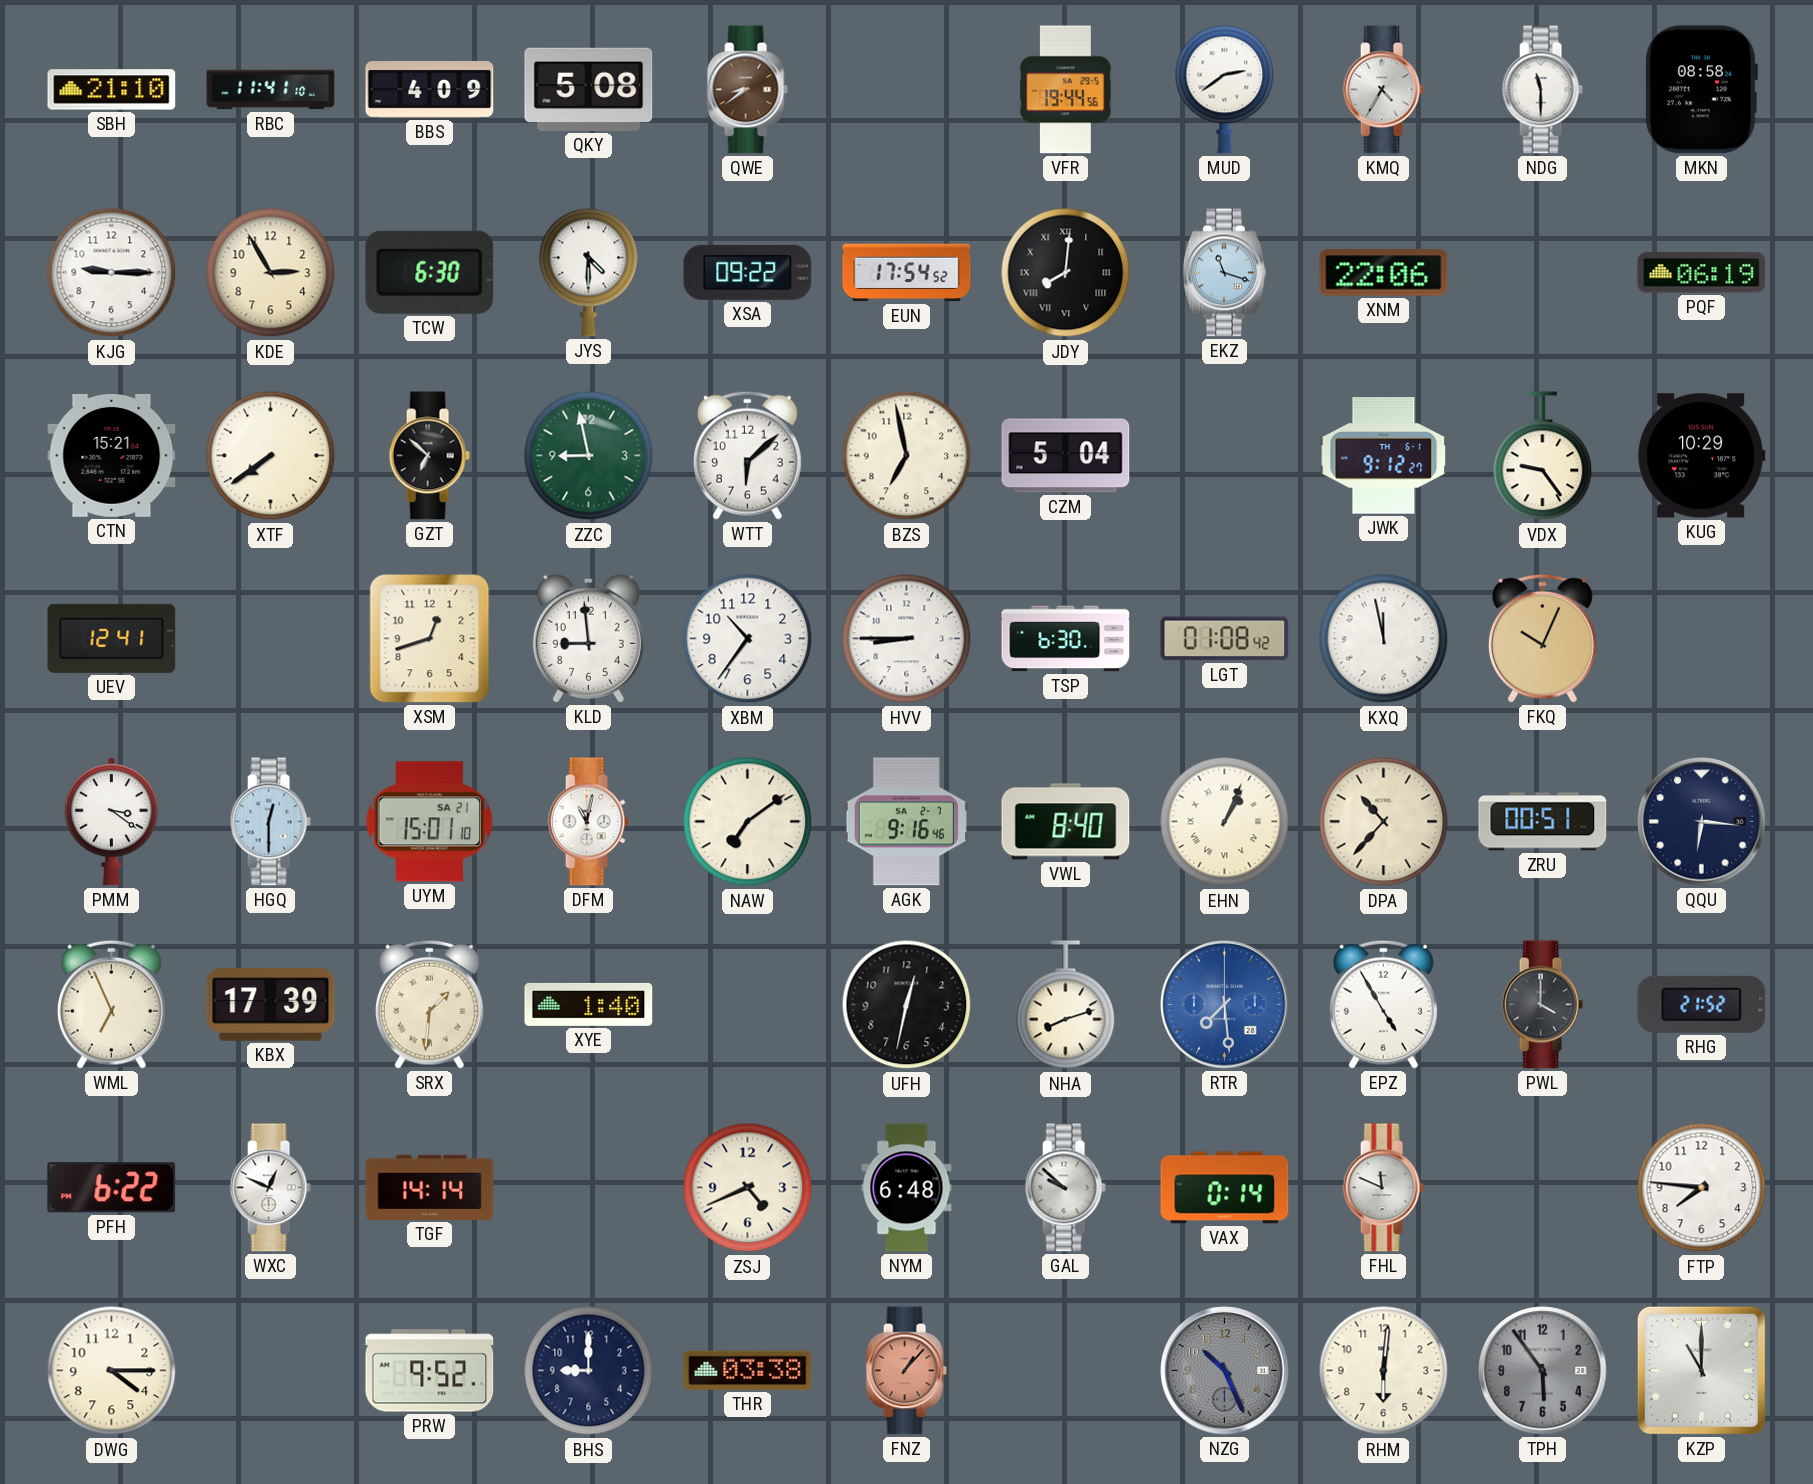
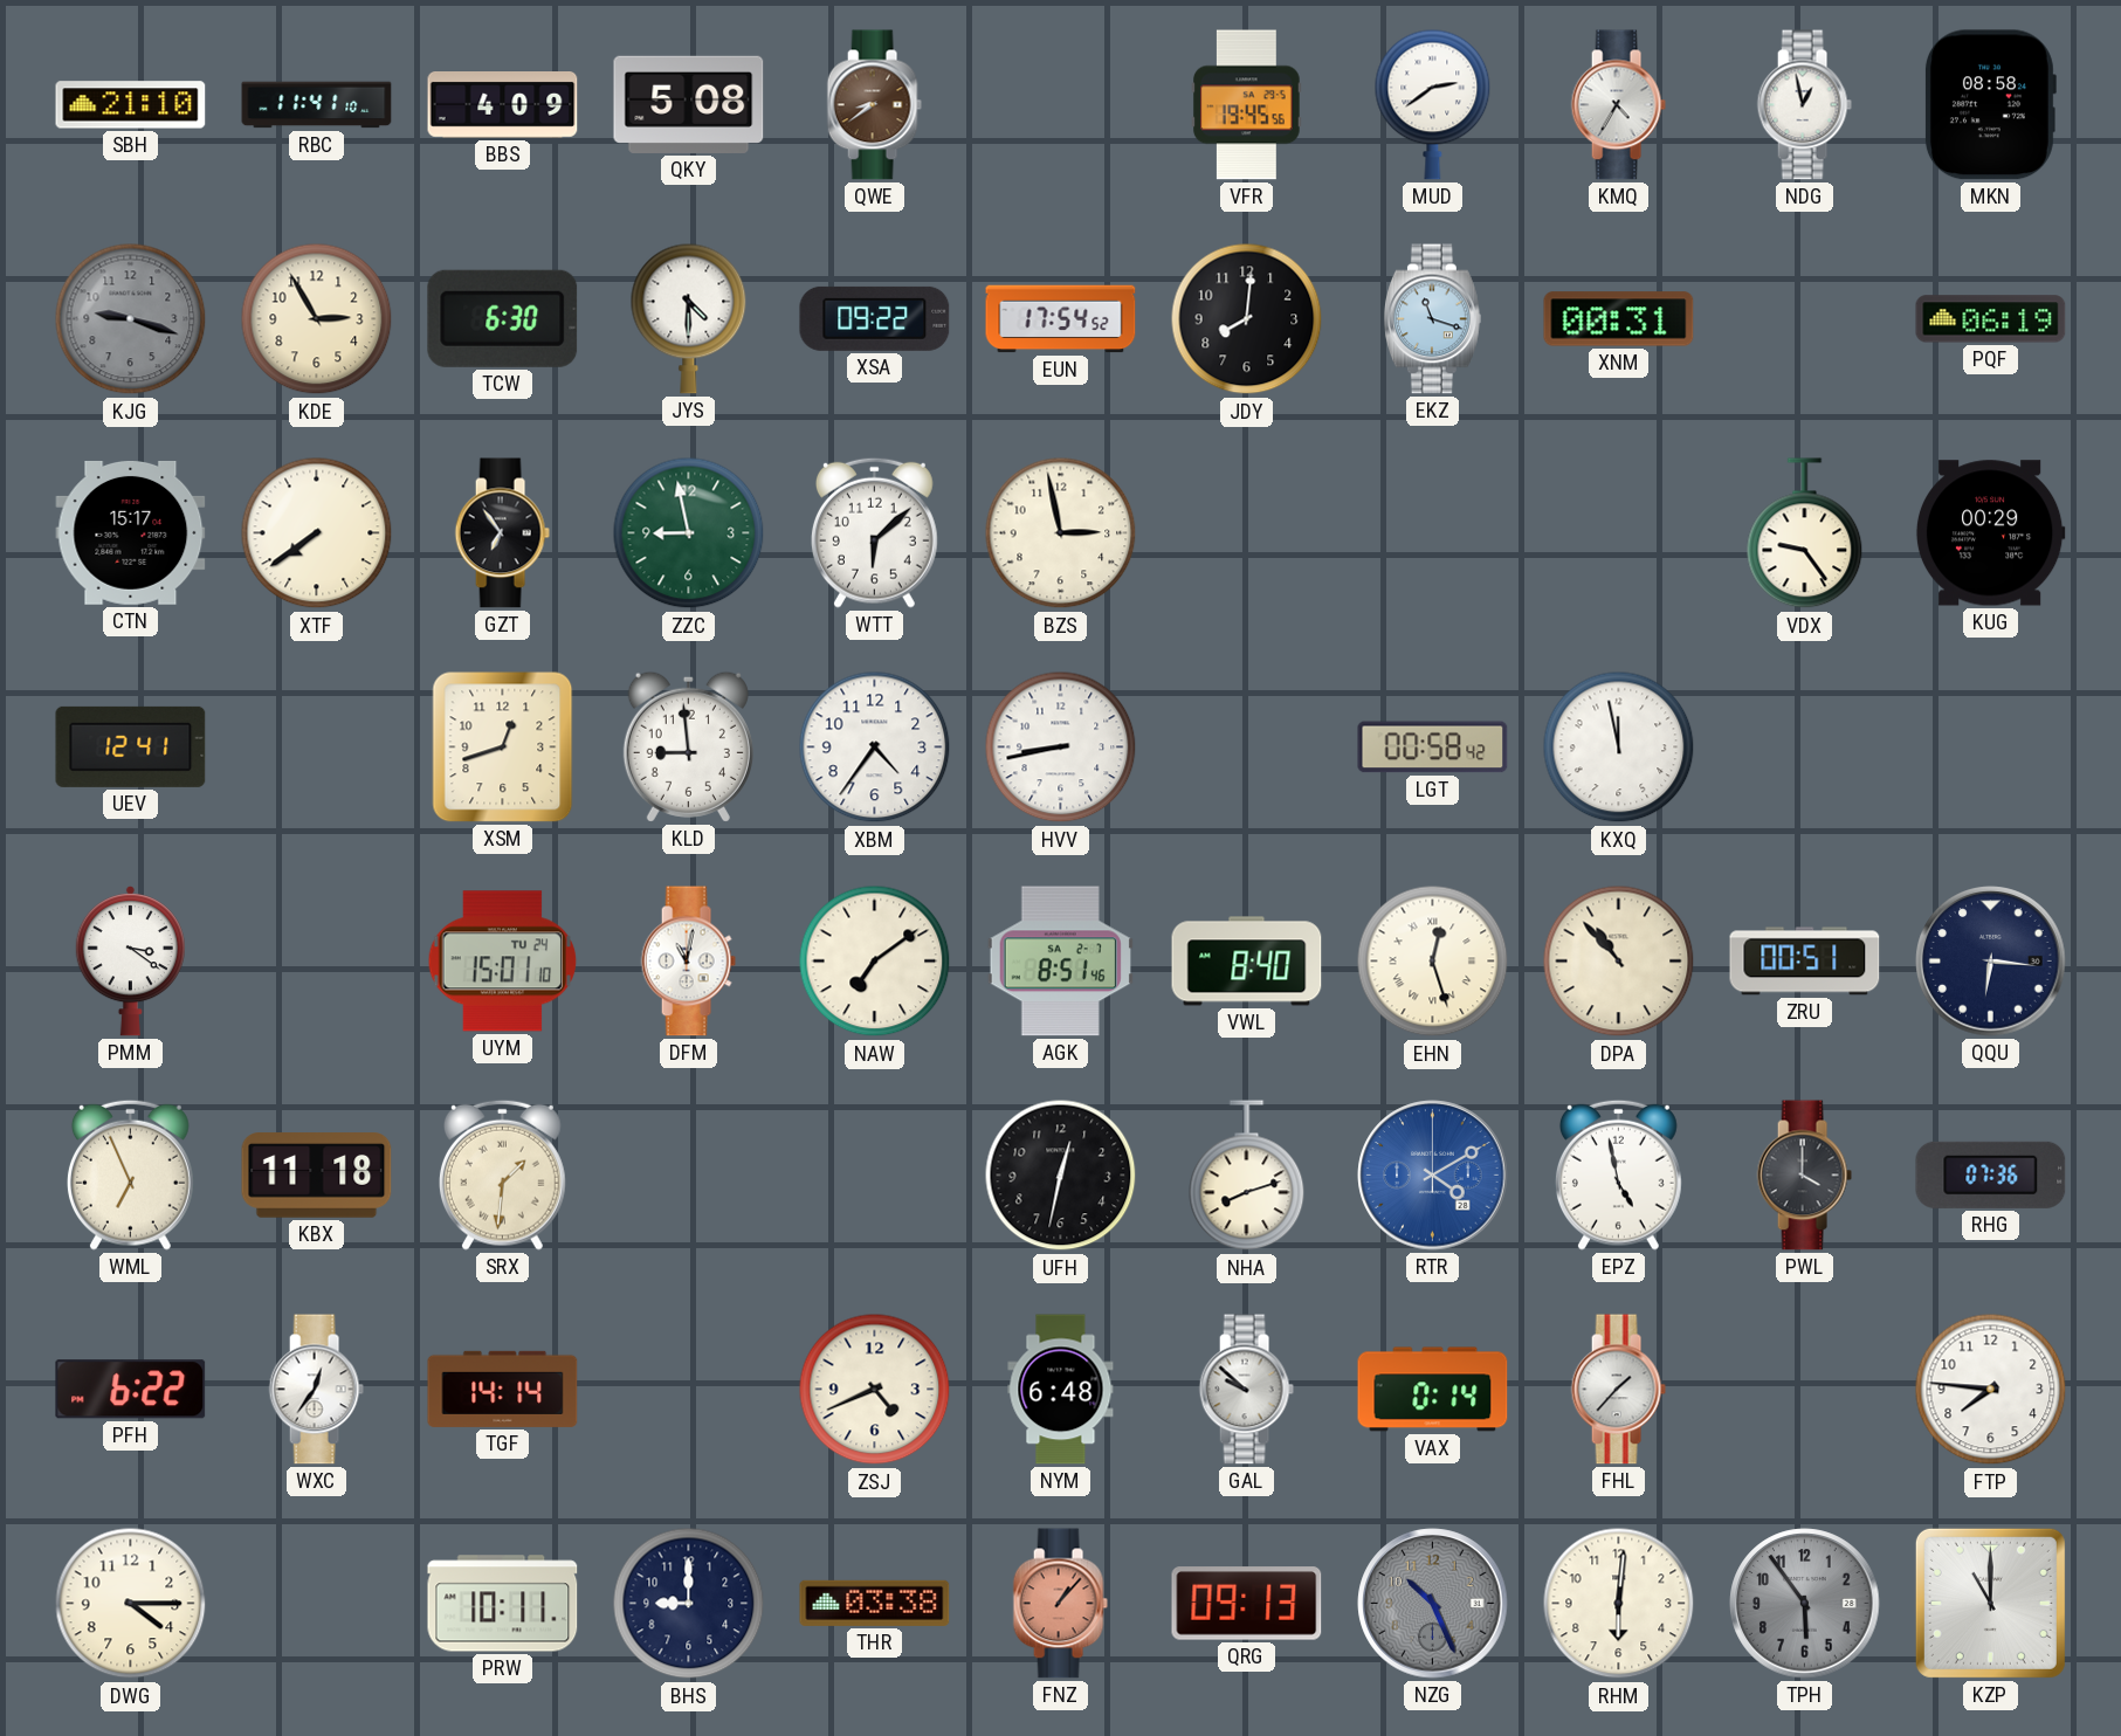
VFR: 19:44 -> 19:45 (1247, 105)
NDG: 11:30 -> 12:58 (1804, 105)
KJG: 9:15 -> 9:18 (131, 319)
KJG dial: white -> grey (131, 319)
JDY numerals: Roman -> Arabic (1247, 319)
XNM: 22:06 -> 00:31 (1619, 319)
CTN: 15:21 -> 15:17 (131, 532)
GZT: 6:52 -> 6:54 (502, 533)
BZS: 6:58 -> 2:58 (1061, 533)
CZM: 5:04 -> none (1066, 456)
JWK: 9:12 -> none (1384, 456)
KUG: 10:29 -> 00:29 (1990, 533)
XBM: 10:36 -> 4:36 (875, 748)
HVV: 8:45 -> 8:43 (1061, 748)
TSP: 6:30 -> none (1066, 639)
LGT: 01:08 -> 00:58 (1433, 748)
FKQ: 10:04 -> none (1542, 638)
HGQ: 12:30 -> none (270, 822)
UYM date: SA 21 -> TU 24 (502, 962)
AGK: 9:16 -> 8:51 (1060, 962)
EHN: 1:04 -> 12:27 (1433, 962)
DPA: 10:37 -> 10:53 (1619, 962)
KBX: 17:39 -> 11:18 (317, 1176)
XYE: 1:40 -> none (589, 1004)
RTR: 7:29 -> 4:10 (1433, 1176)
EPZ: 4:55 -> 4:58 (1618, 1174)
RHG: 21:52 -> 07:36 (1991, 1174)
WXC: 12:49 -> 12:36 (316, 1390)
FHL: 11:49 -> 1:37 (1618, 1390)
PRW: 9:52 -> 10:11 (503, 1604)
QRG: none -> 09:13 (1247, 1604)
